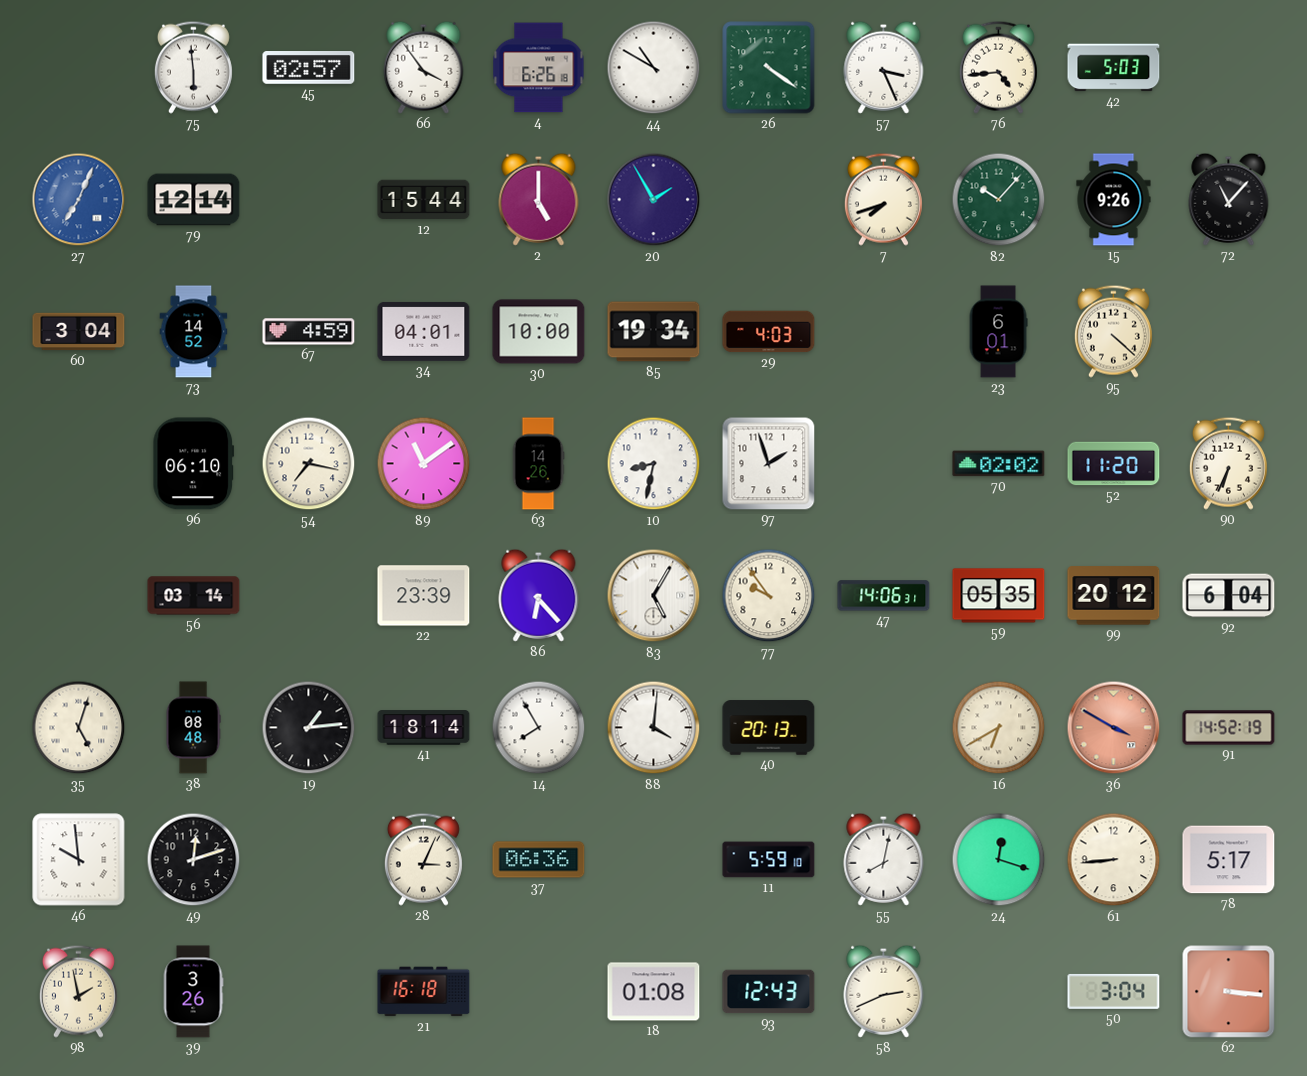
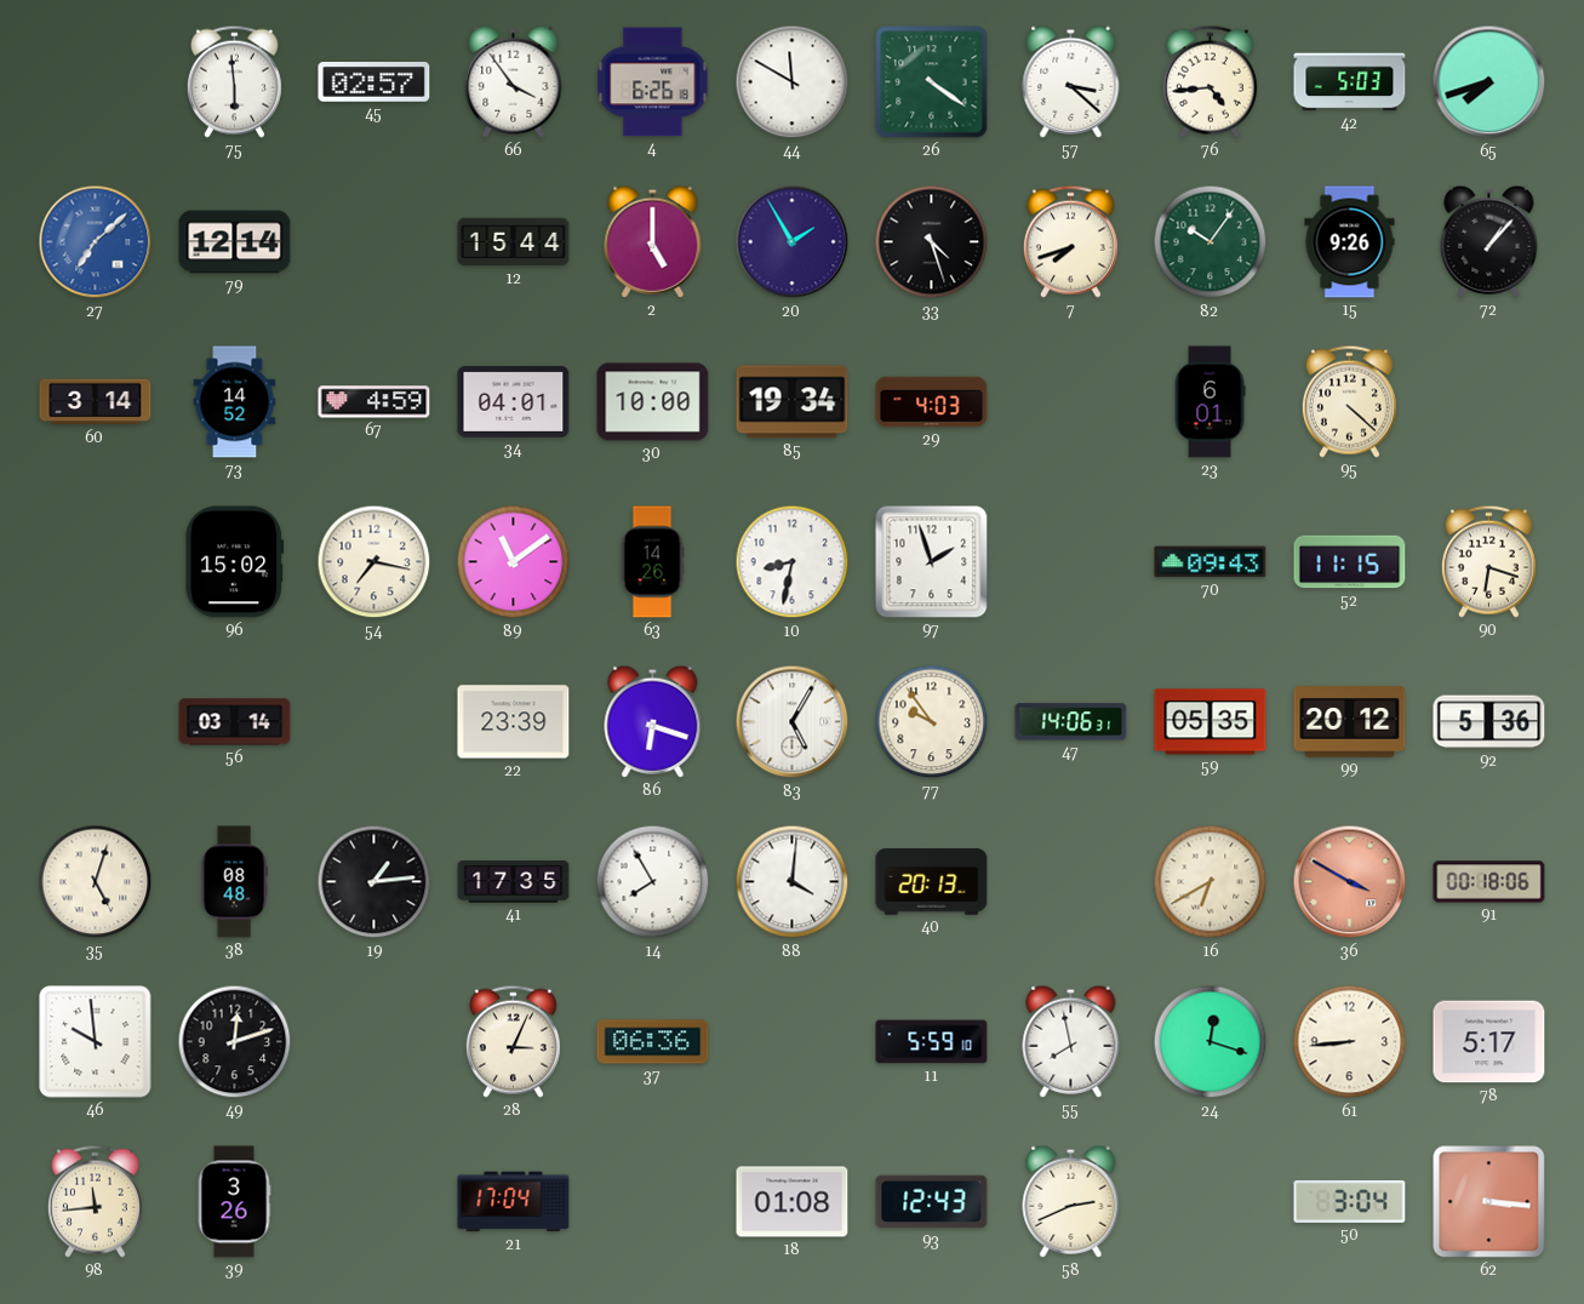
44: 10:50 -> 11:50 (793, 82)
57: 3:26 -> 3:22 (1071, 81)
65: none -> 7:42 (1489, 82)
27: 7:04 -> 7:08 (96, 242)
33: none -> 4:27 (932, 242)
82: 10:07 -> 10:06 (1211, 242)
72: 11:07 -> 1:07 (1489, 241)
60: 3:04 -> 3:14 (96, 402)
96: 06:10 -> 15:02 (235, 562)
70: 02:02 -> 09:43 (1211, 562)
52: 11:20 -> 11:15 (1350, 562)
90: 6:34 -> 6:18 (1488, 561)
86: 6:23 -> 6:18 (653, 721)
92: 6:04 -> 5:36 (1489, 722)
41: 18:14 -> 17:35 (514, 882)
91: 14:52 -> 00:18 (1489, 882)
55: 8:02 -> 7:58 (1071, 1041)
98: 1:58 -> 11:44 (95, 1201)
21: 16:18 -> 17:04 (514, 1202)
